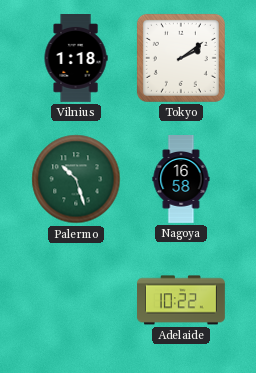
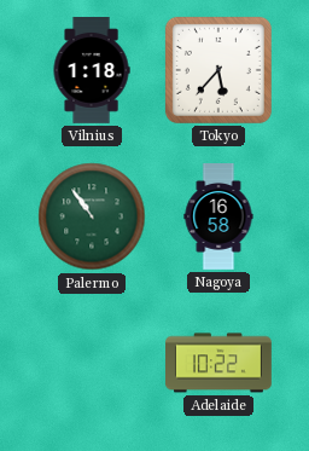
Tokyo: 2:09 -> 5:37 (218, 70)
Palermo: 10:27 -> 10:54 (92, 216)
